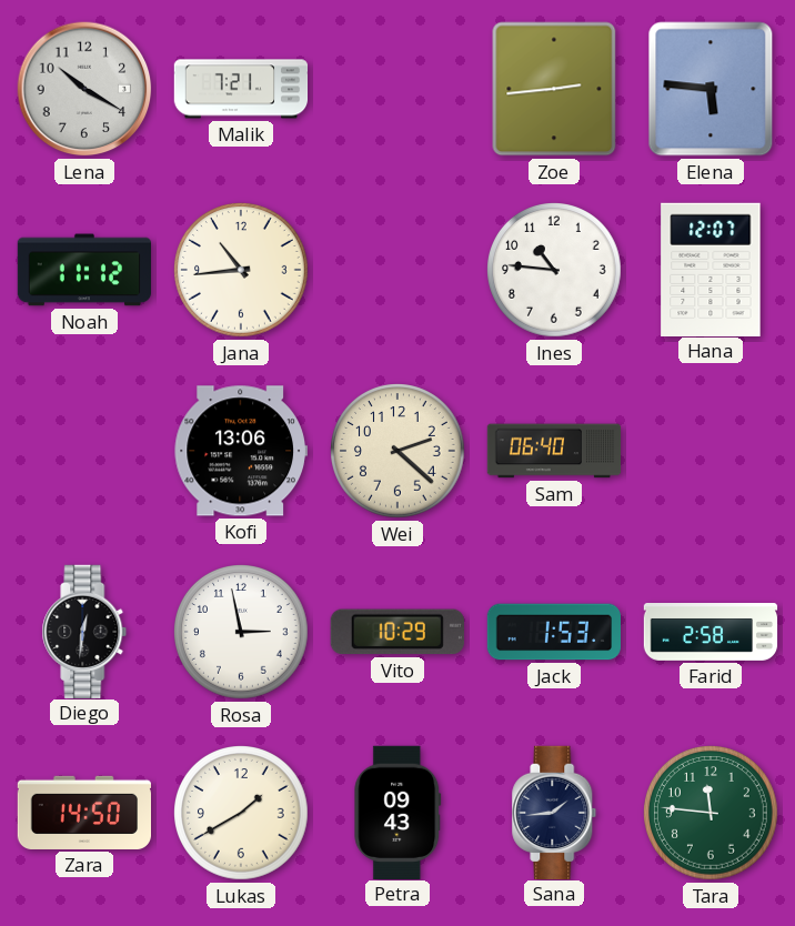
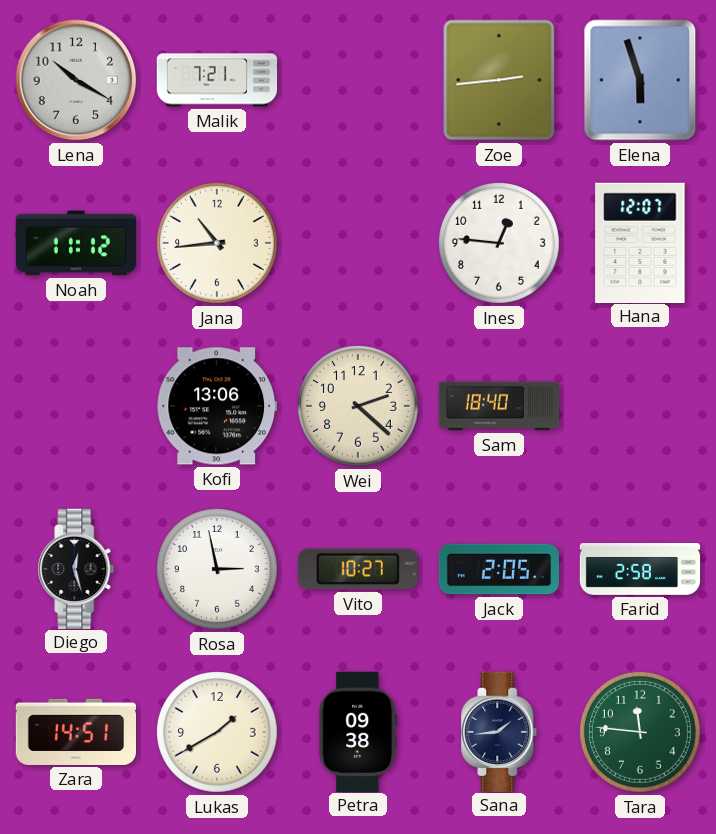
Elena: 5:46 -> 5:57 (640, 80)
Ines: 10:46 -> 12:46 (500, 244)
Sam: 06:40 -> 18:40 (499, 406)
Diego: 12:31 -> 12:27 (76, 568)
Vito: 10:29 -> 10:27 (358, 569)
Jack: 1:53 -> 2:05 (499, 569)
Zara: 14:50 -> 14:51 (76, 732)
Petra: 09:43 -> 09:38 (358, 731)
